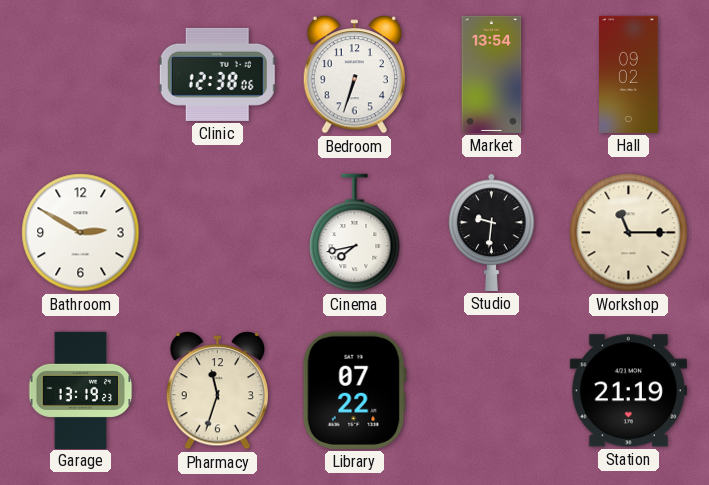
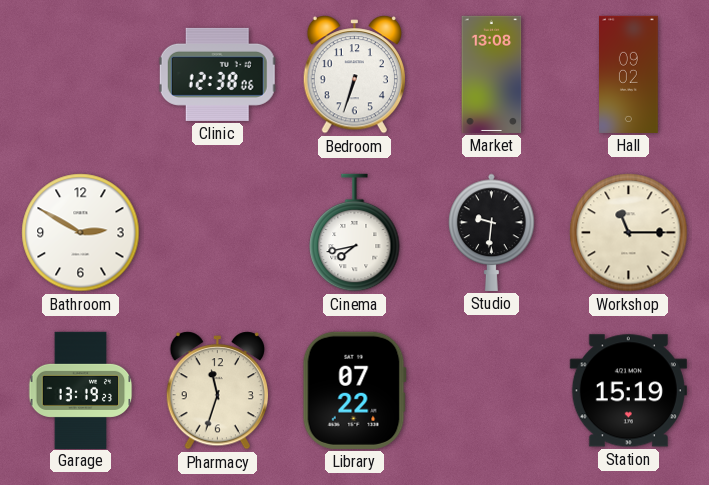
Market: 13:54 -> 13:08 (492, 74)
Station: 21:19 -> 15:19 (628, 391)
